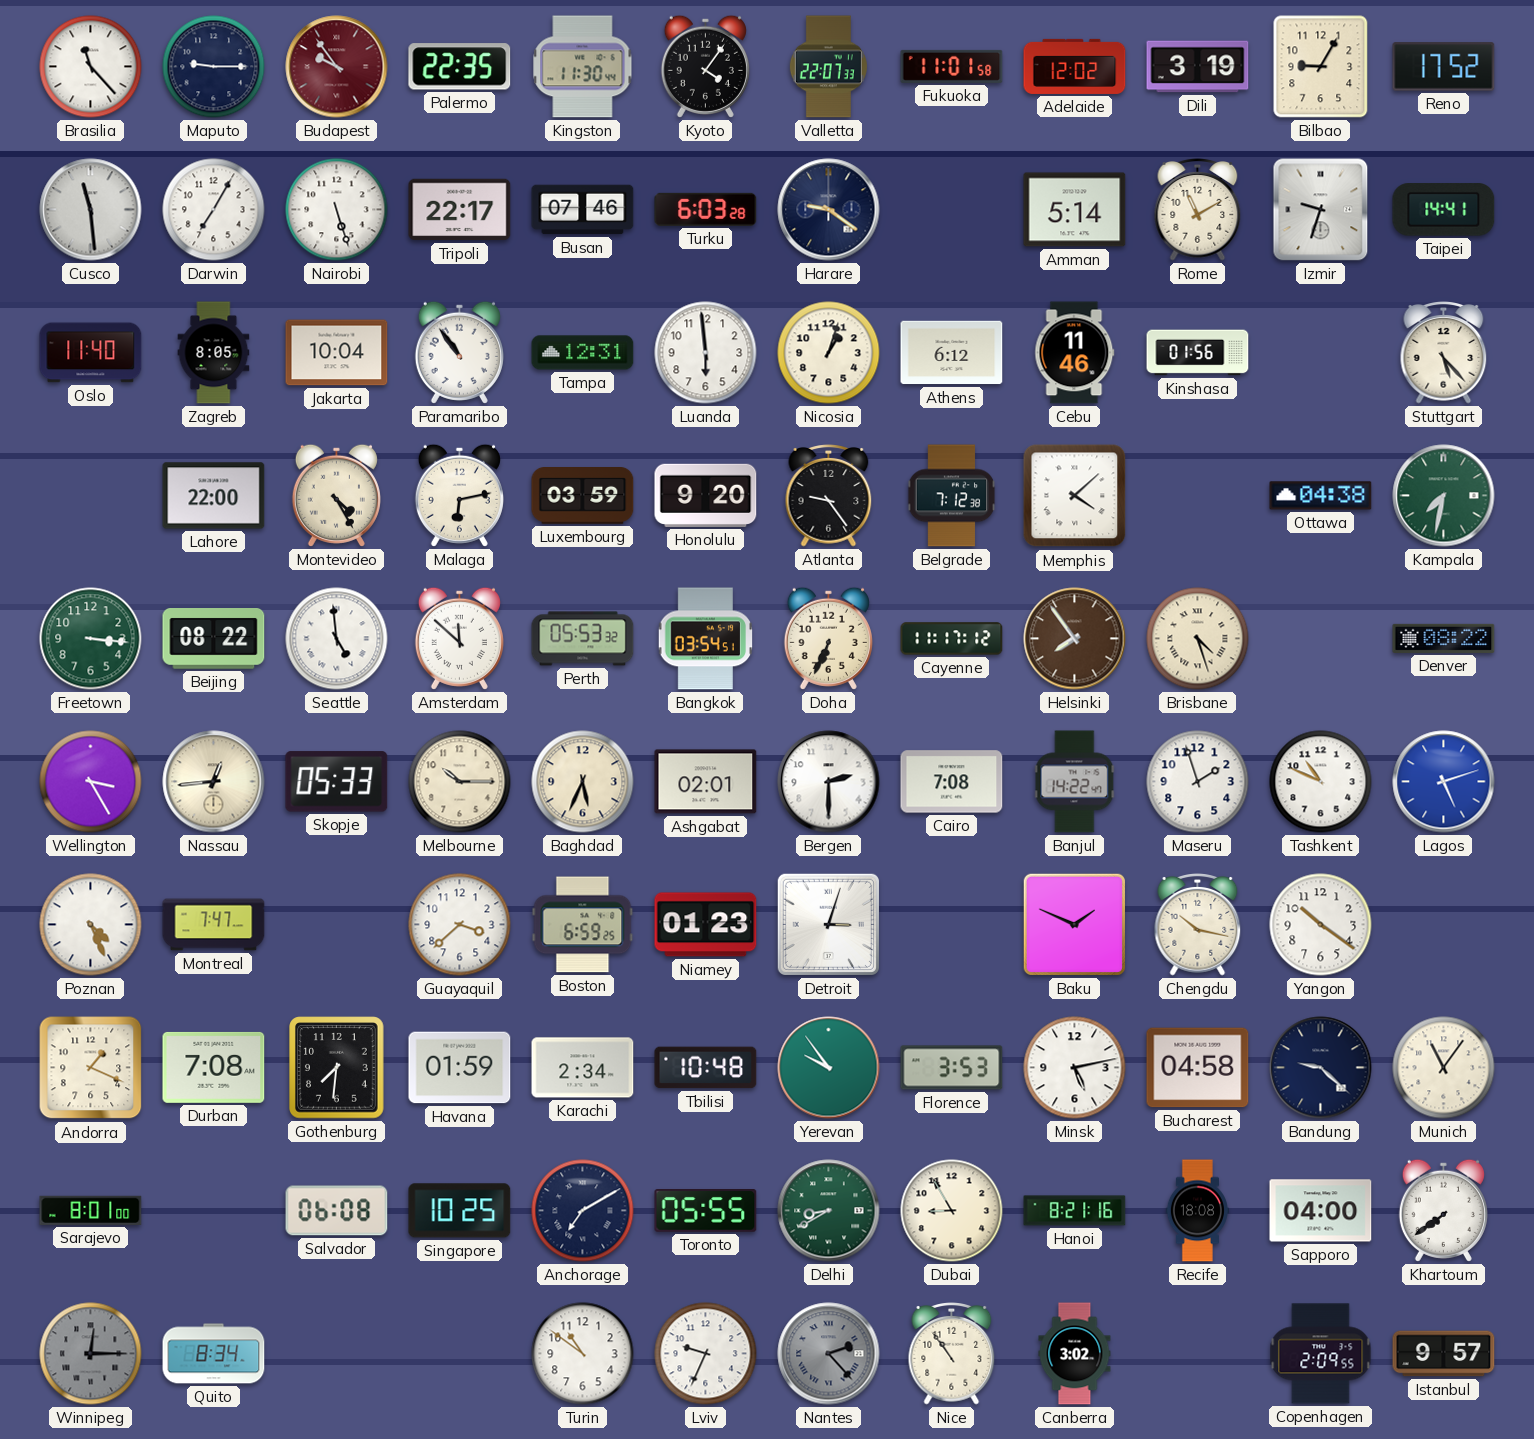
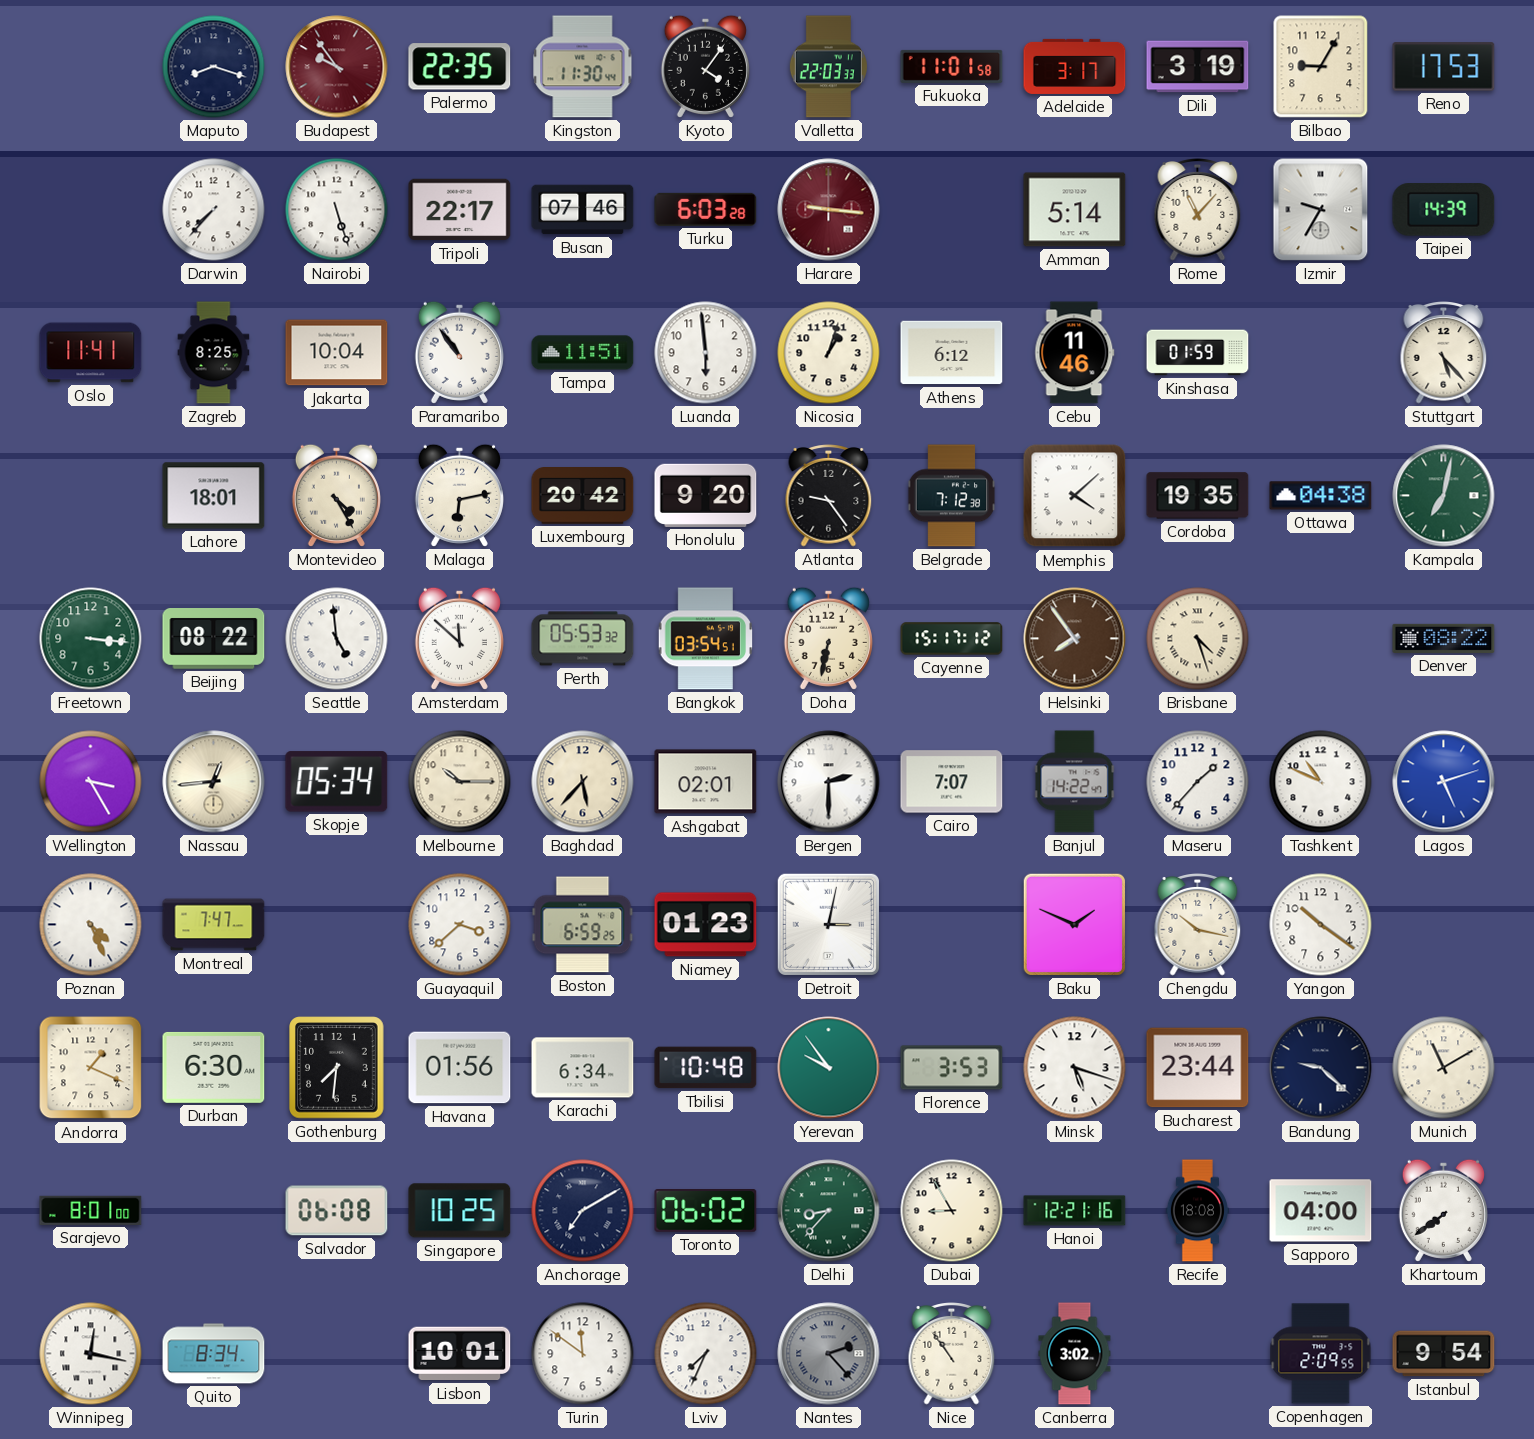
Brasilia: 11:23 -> none (91, 67)
Maputo: 9:15 -> 8:18 (214, 67)
Valletta: 22:07 -> 22:03 (828, 67)
Adelaide: 12:02 -> 3:17 (1075, 66)
Reno: 17:52 -> 17:53 (1444, 67)
Cusco: 11:29 -> none (91, 210)
Darwin: 7:05 -> 7:37 (214, 210)
Harare: 9:21 -> 9:16 (829, 210)
Harare dial: navy -> burgundy (829, 210)
Rome: 11:10 -> 11:07 (1198, 210)
Izmir: 9:33 -> 9:35 (1321, 210)
Taipei: 14:41 -> 14:39 (1444, 210)
Oslo: 11:40 -> 11:41 (91, 353)
Zagreb: 8:05 -> 8:25 (214, 353)
Tampa: 12:31 -> 11:51 (583, 353)
Kinshasa: 01:56 -> 01:59 (1198, 353)
Lahore: 22:00 -> 18:01 (214, 496)
Luxembourg: 03:59 -> 20:42 (583, 496)
Cordoba: none -> 19:35 (1198, 496)
Kampala: 7:32 -> 7:02 (1444, 496)
Doha: 6:34 -> 6:32 (828, 638)
Cayenne: 11:17 -> 15:17 (952, 639)
Skopje: 05:33 -> 05:34 (337, 782)
Baghdad: 5:34 -> 5:37 (583, 782)
Cairo: 7:08 -> 7:07 (952, 782)
Maseru: 1:57 -> 1:37 (1198, 782)
Detroit: 3:03 -> 3:02 (828, 924)
Durban: 7:08 -> 6:30 (214, 1067)
Havana: 01:59 -> 01:56 (460, 1068)
Karachi: 2:34 -> 6:34 (583, 1068)
Minsk: 5:13 -> 5:18 (1075, 1068)
Bucharest: 04:58 -> 23:44 (1198, 1068)
Munich: 11:06 -> 11:10 (1444, 1068)
Toronto: 05:55 -> 06:02 (706, 1211)
Delhi: 8:40 -> 8:37 (829, 1211)
Hanoi: 8:21 -> 12:21 (1075, 1211)
Winnipeg: 12:15 -> 12:17 (91, 1354)
Winnipeg dial: grey -> white (91, 1354)
Lisbon: none -> 10:01 (460, 1354)
Turin: 10:51 -> 11:51 (583, 1354)
Lviv: 9:34 -> 7:34 (706, 1354)
Istanbul: 9:57 -> 9:54 (1444, 1354)
